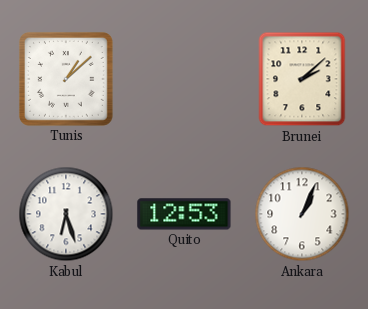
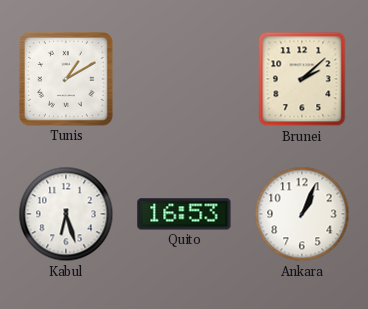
Tunis: 1:08 -> 1:10 (66, 79)
Quito: 12:53 -> 16:53 (184, 214)
